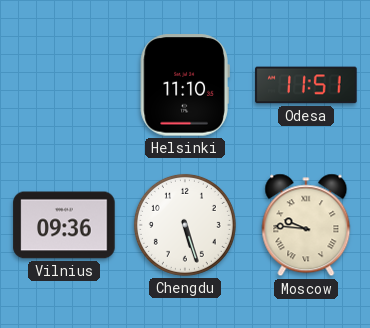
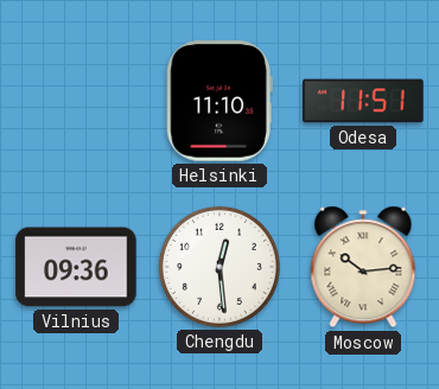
Chengdu: 5:27 -> 12:29 (220, 267)
Moscow: 9:46 -> 10:14 (363, 267)
